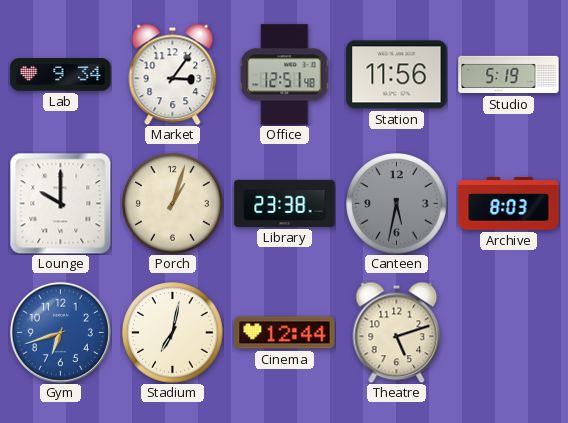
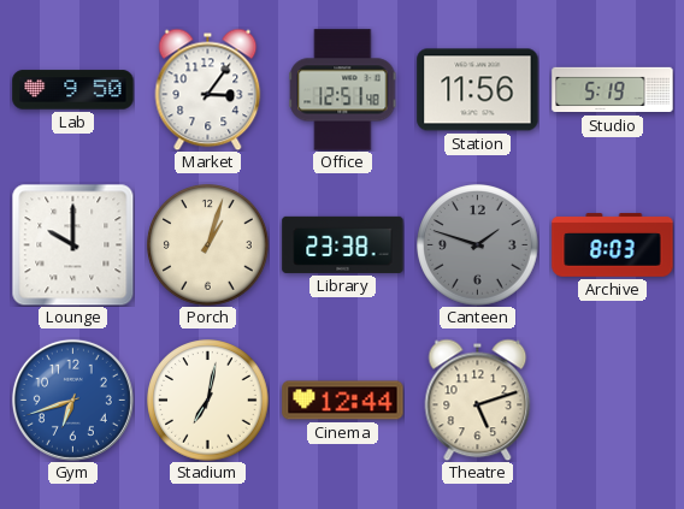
Lab: 9:34 -> 9:50 (73, 90)
Canteen: 5:32 -> 1:48 (478, 245)
